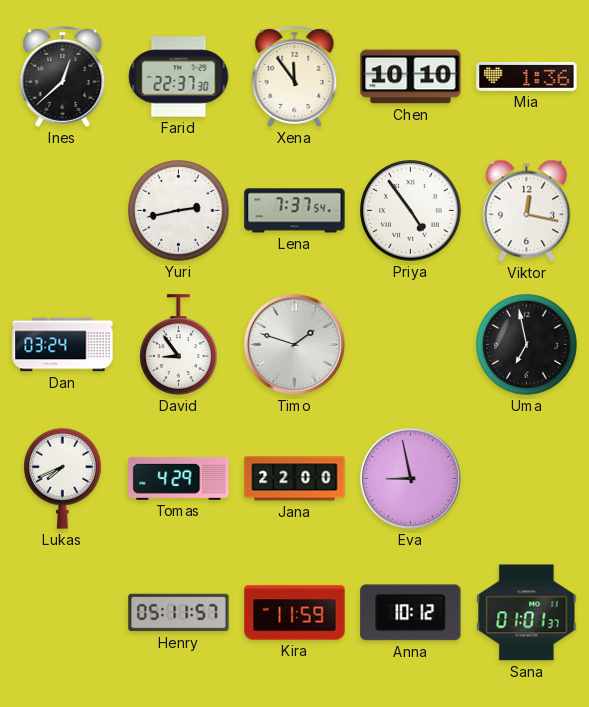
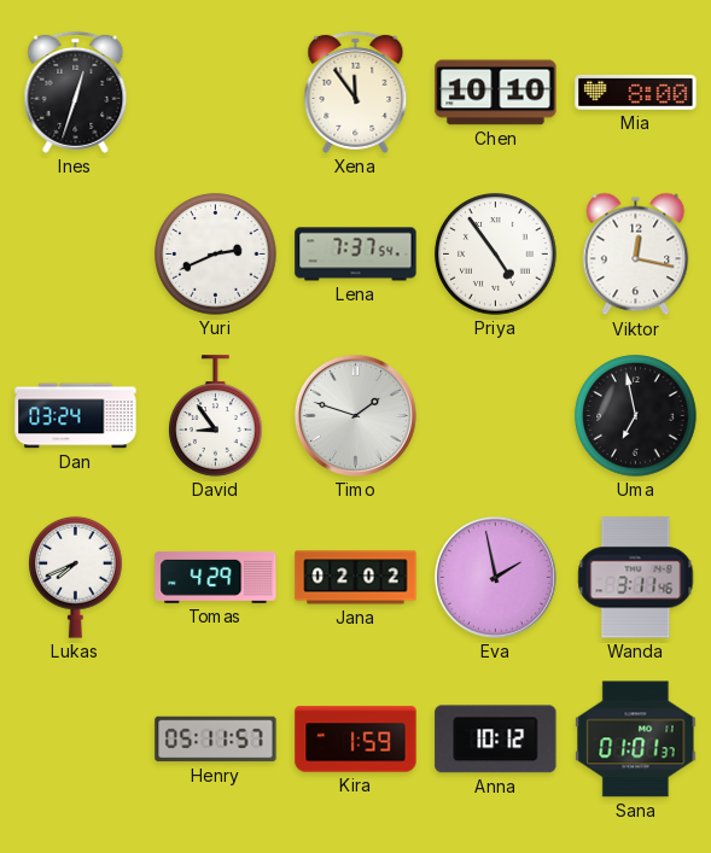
Ines: 12:38 -> 12:33 (76, 92)
Farid: 22:37 -> none (179, 77)
Mia: 1:36 -> 8:00 (636, 92)
Yuri: 2:43 -> 2:41 (216, 255)
Jana: 22:00 -> 02:02 (356, 578)
Eva: 8:58 -> 1:58 (495, 577)
Wanda: none -> 3:11 (636, 578)
Kira: 11:59 -> 1:59 (356, 740)
